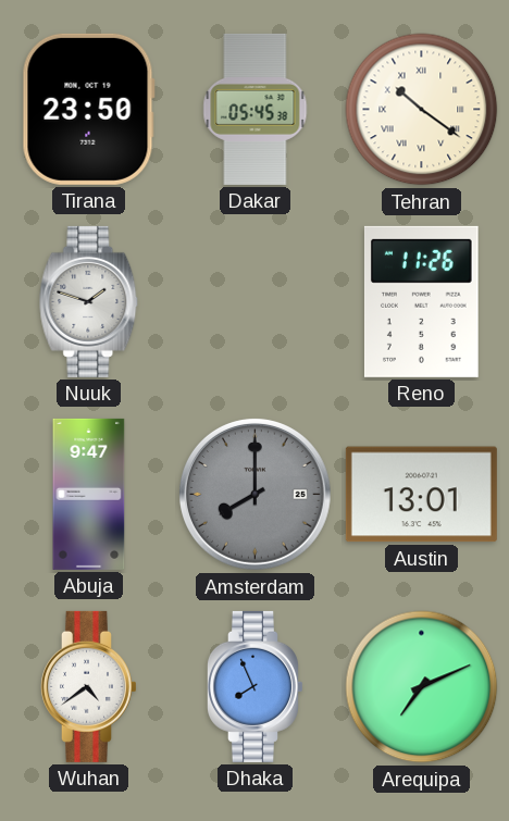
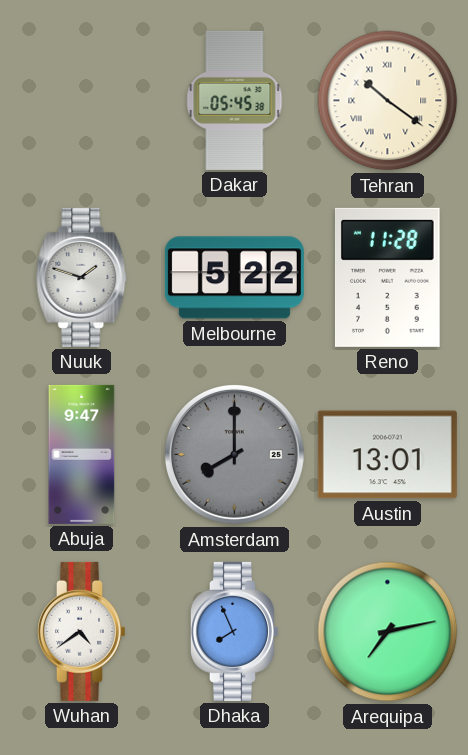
Tirana: 23:50 -> none (88, 109)
Melbourne: none -> 5:22 (234, 278)
Reno: 11:26 -> 11:28 (387, 277)
Arequipa: 7:11 -> 7:13 (388, 632)
